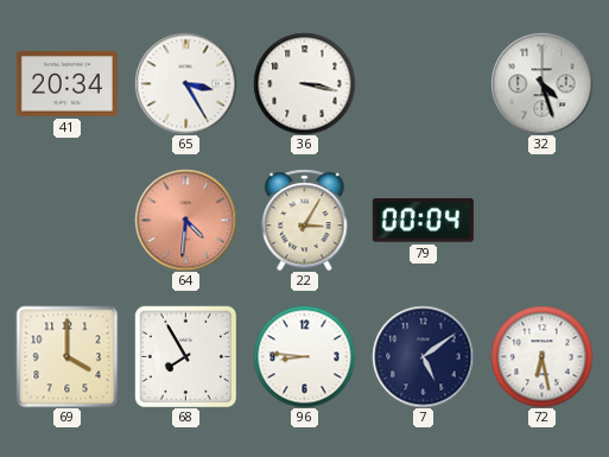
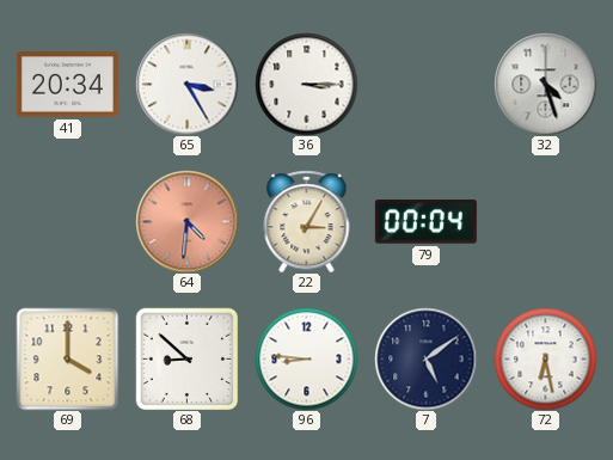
36: 3:17 -> 3:15 (306, 84)
68: 7:55 -> 8:52 (186, 358)
